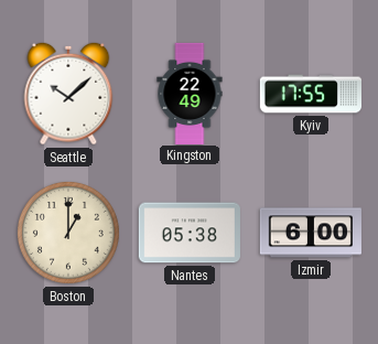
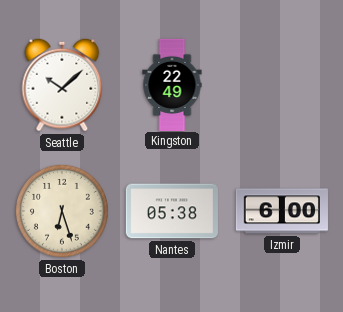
Kyiv: 17:55 -> none (310, 94)
Boston: 1:00 -> 6:27 (62, 211)
